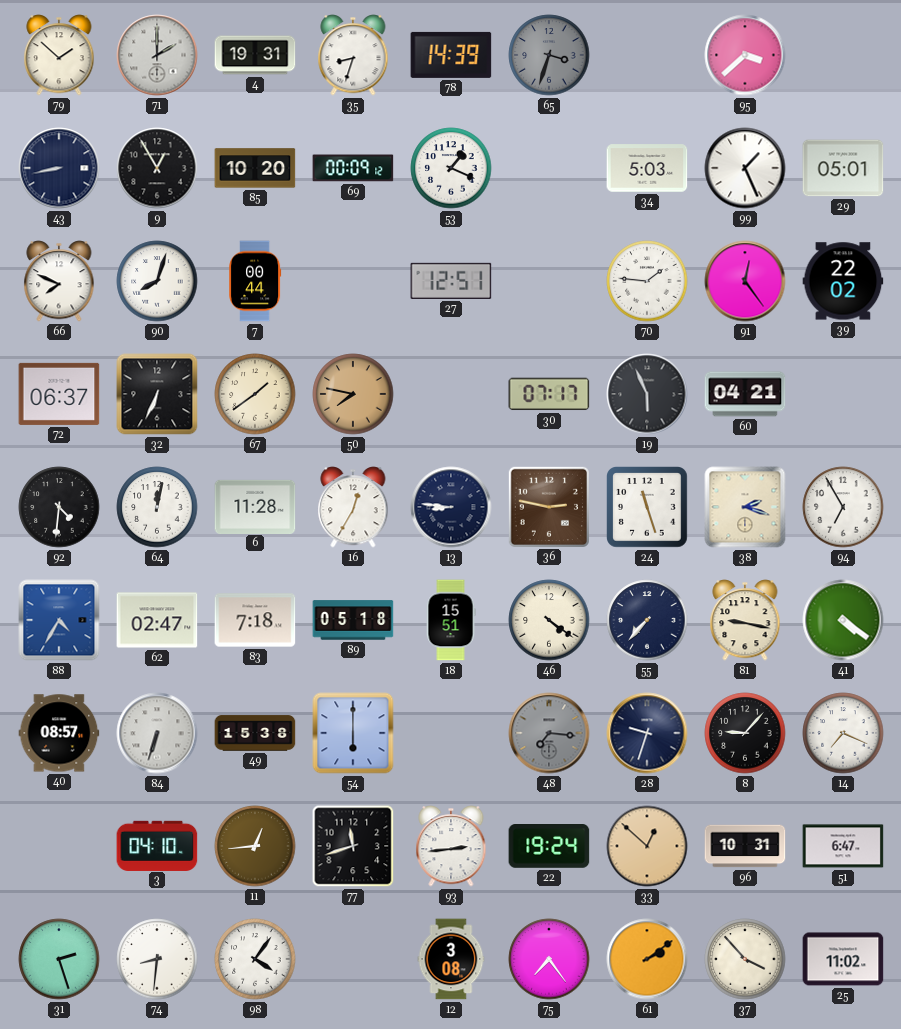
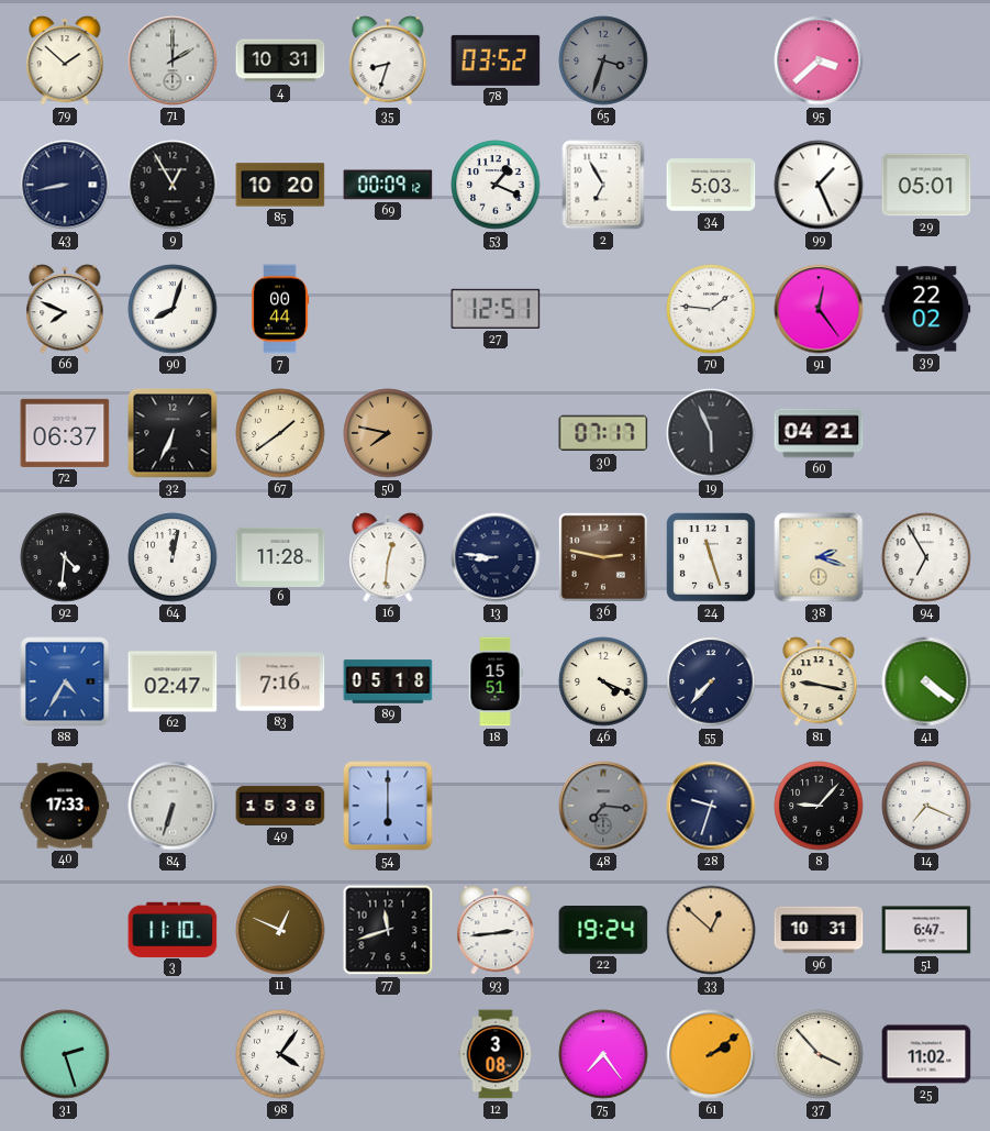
4: 19:31 -> 10:31 (280, 60)
78: 14:39 -> 03:52 (496, 60)
2: none -> 6:55 (603, 185)
16: 12:35 -> 12:31 (388, 557)
83: 7:18 -> 7:16 (280, 681)
46: 4:21 -> 4:19 (603, 681)
40: 08:57 -> 17:33 (65, 806)
3: 04:10 -> 11:10 (173, 929)
11: 12:44 -> 12:49 (280, 930)
74: 8:31 -> none (157, 959)
